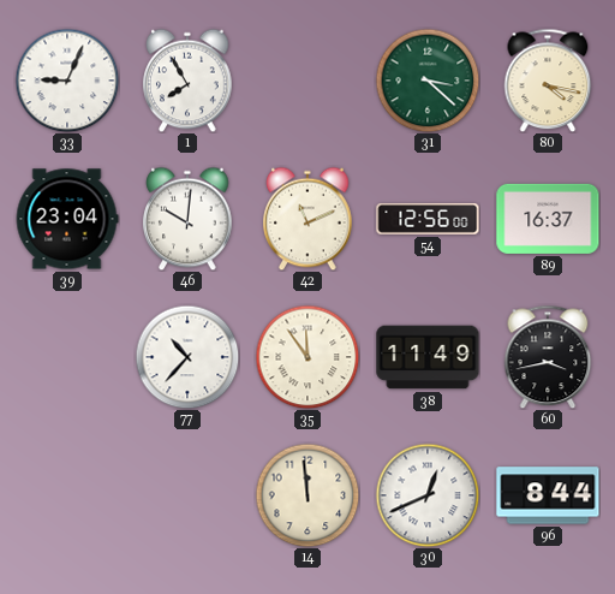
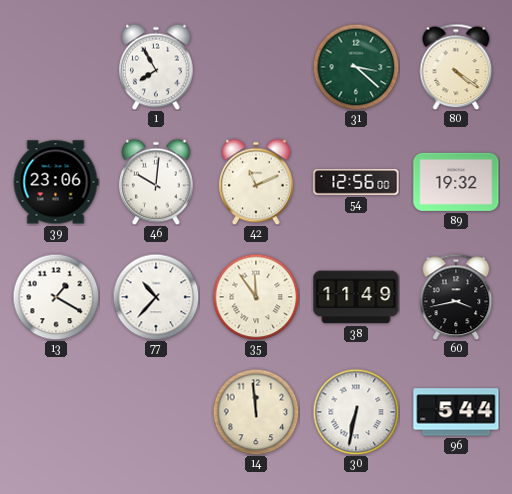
33: 9:04 -> none (67, 81)
80: 4:17 -> 4:21 (456, 67)
39: 23:04 -> 23:06 (56, 182)
89: 16:37 -> 19:32 (456, 182)
13: none -> 1:20 (56, 297)
30: 12:41 -> 6:32 (356, 412)
96: 8:44 -> 5:44 (456, 412)
